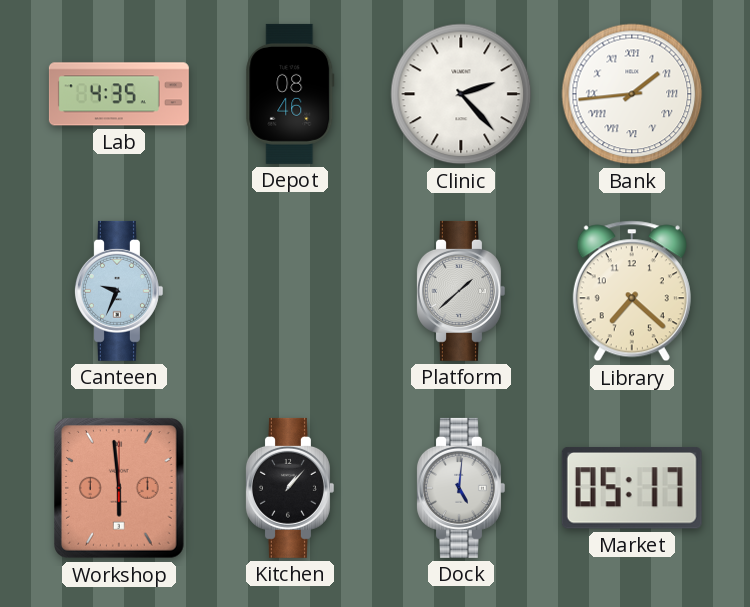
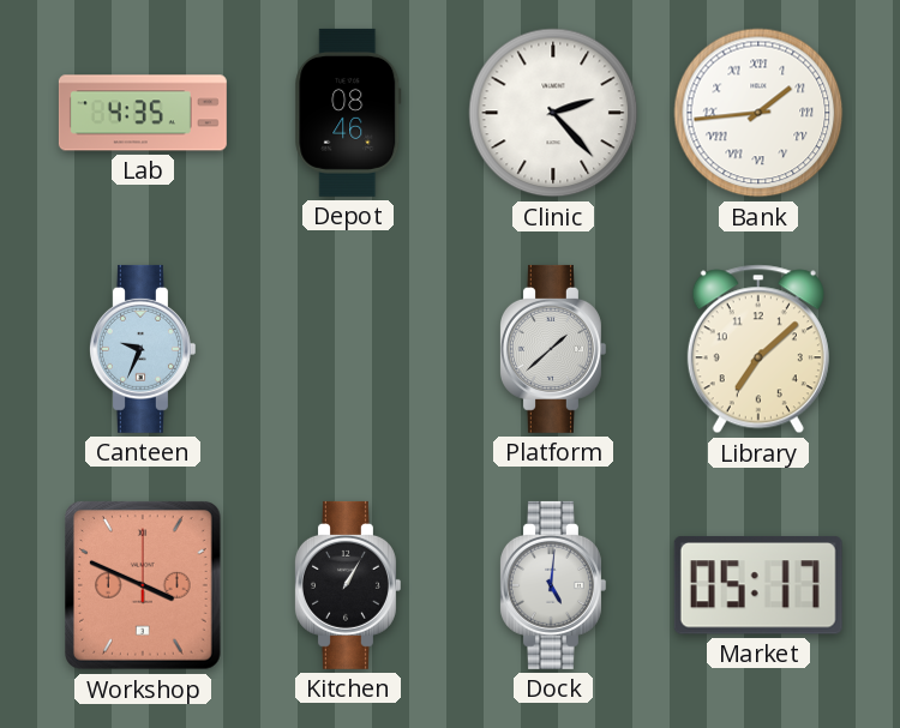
Library: 7:22 -> 7:08 (758, 349)
Workshop: 5:59 -> 3:49 (144, 586)
Kitchen: 1:07 -> 1:05 (347, 585)
